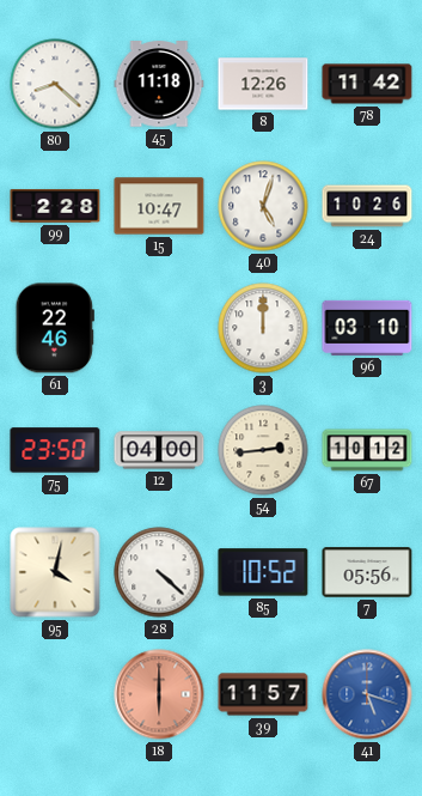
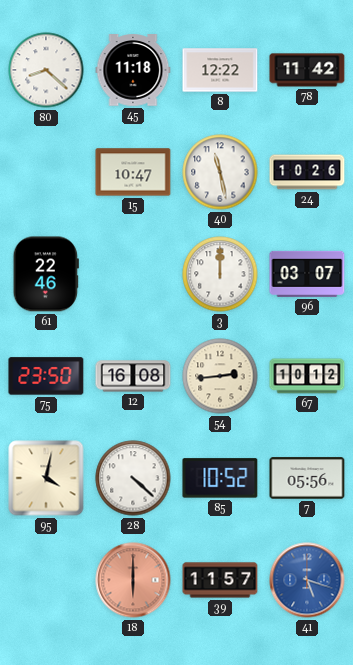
8: 12:26 -> 12:22 (220, 70)
99: 2:28 -> none (55, 206)
40: 5:03 -> 11:28 (220, 172)
96: 03:10 -> 03:07 (307, 274)
12: 04:00 -> 16:08 (133, 376)
